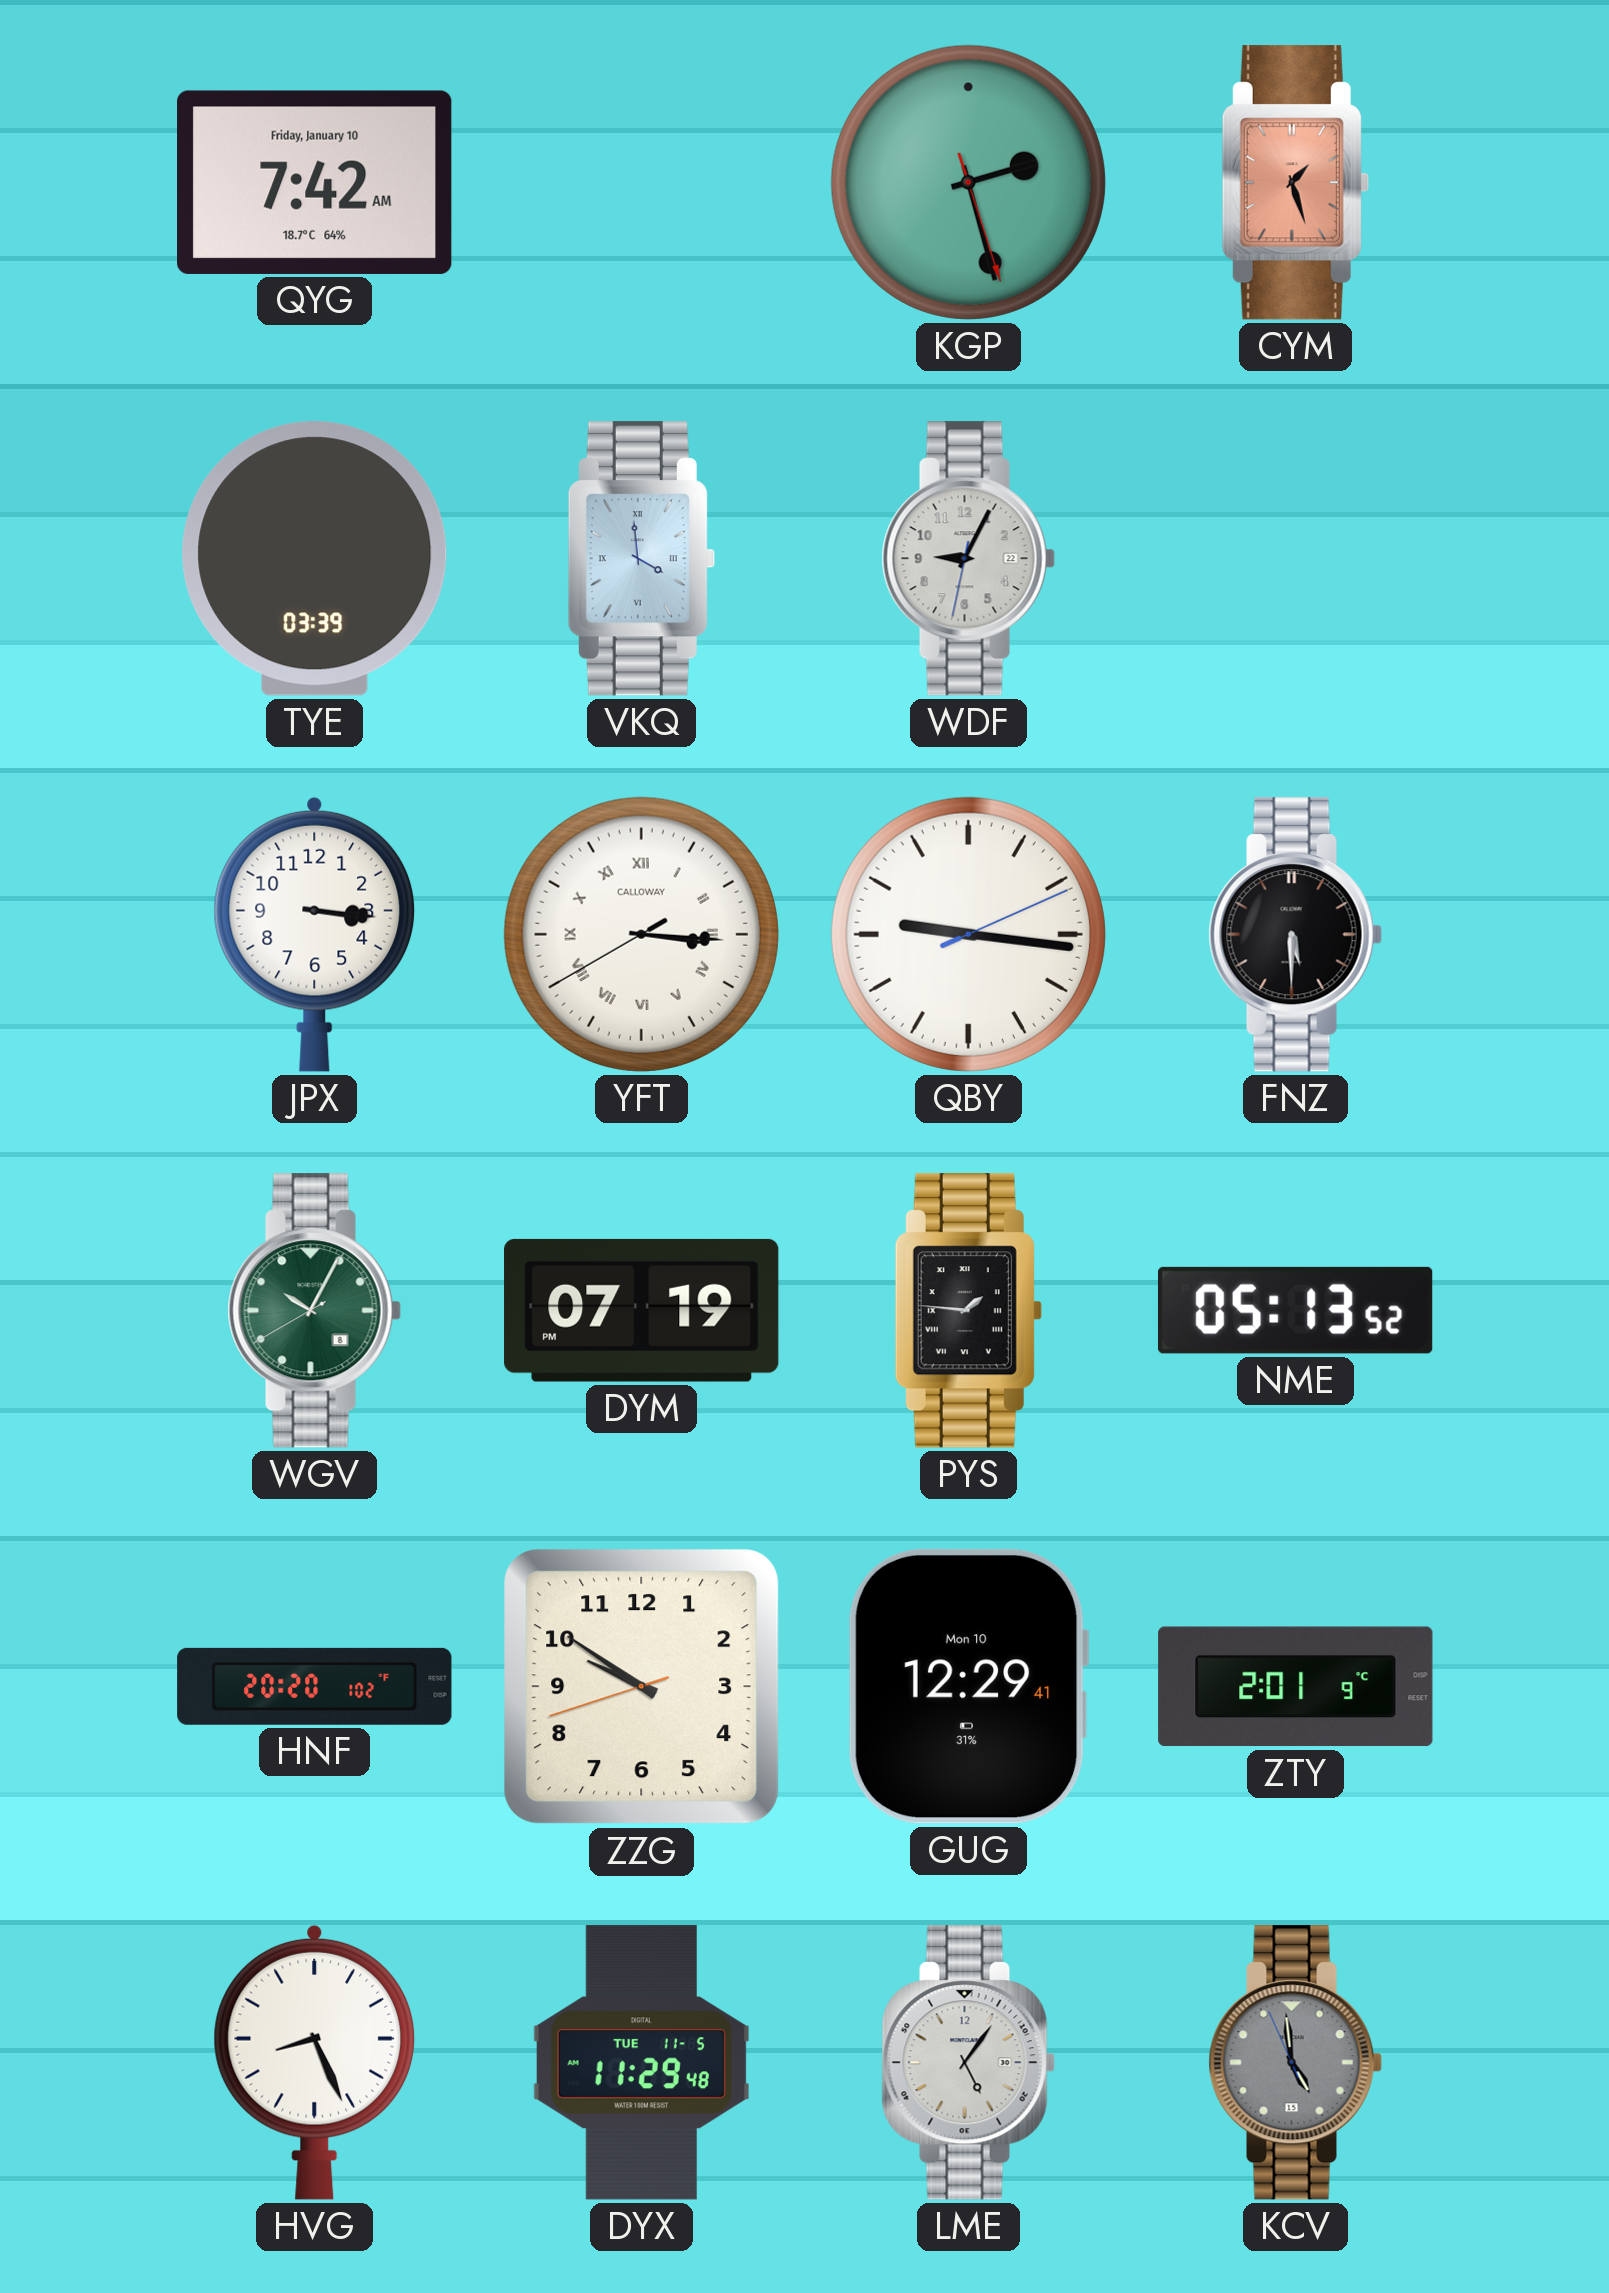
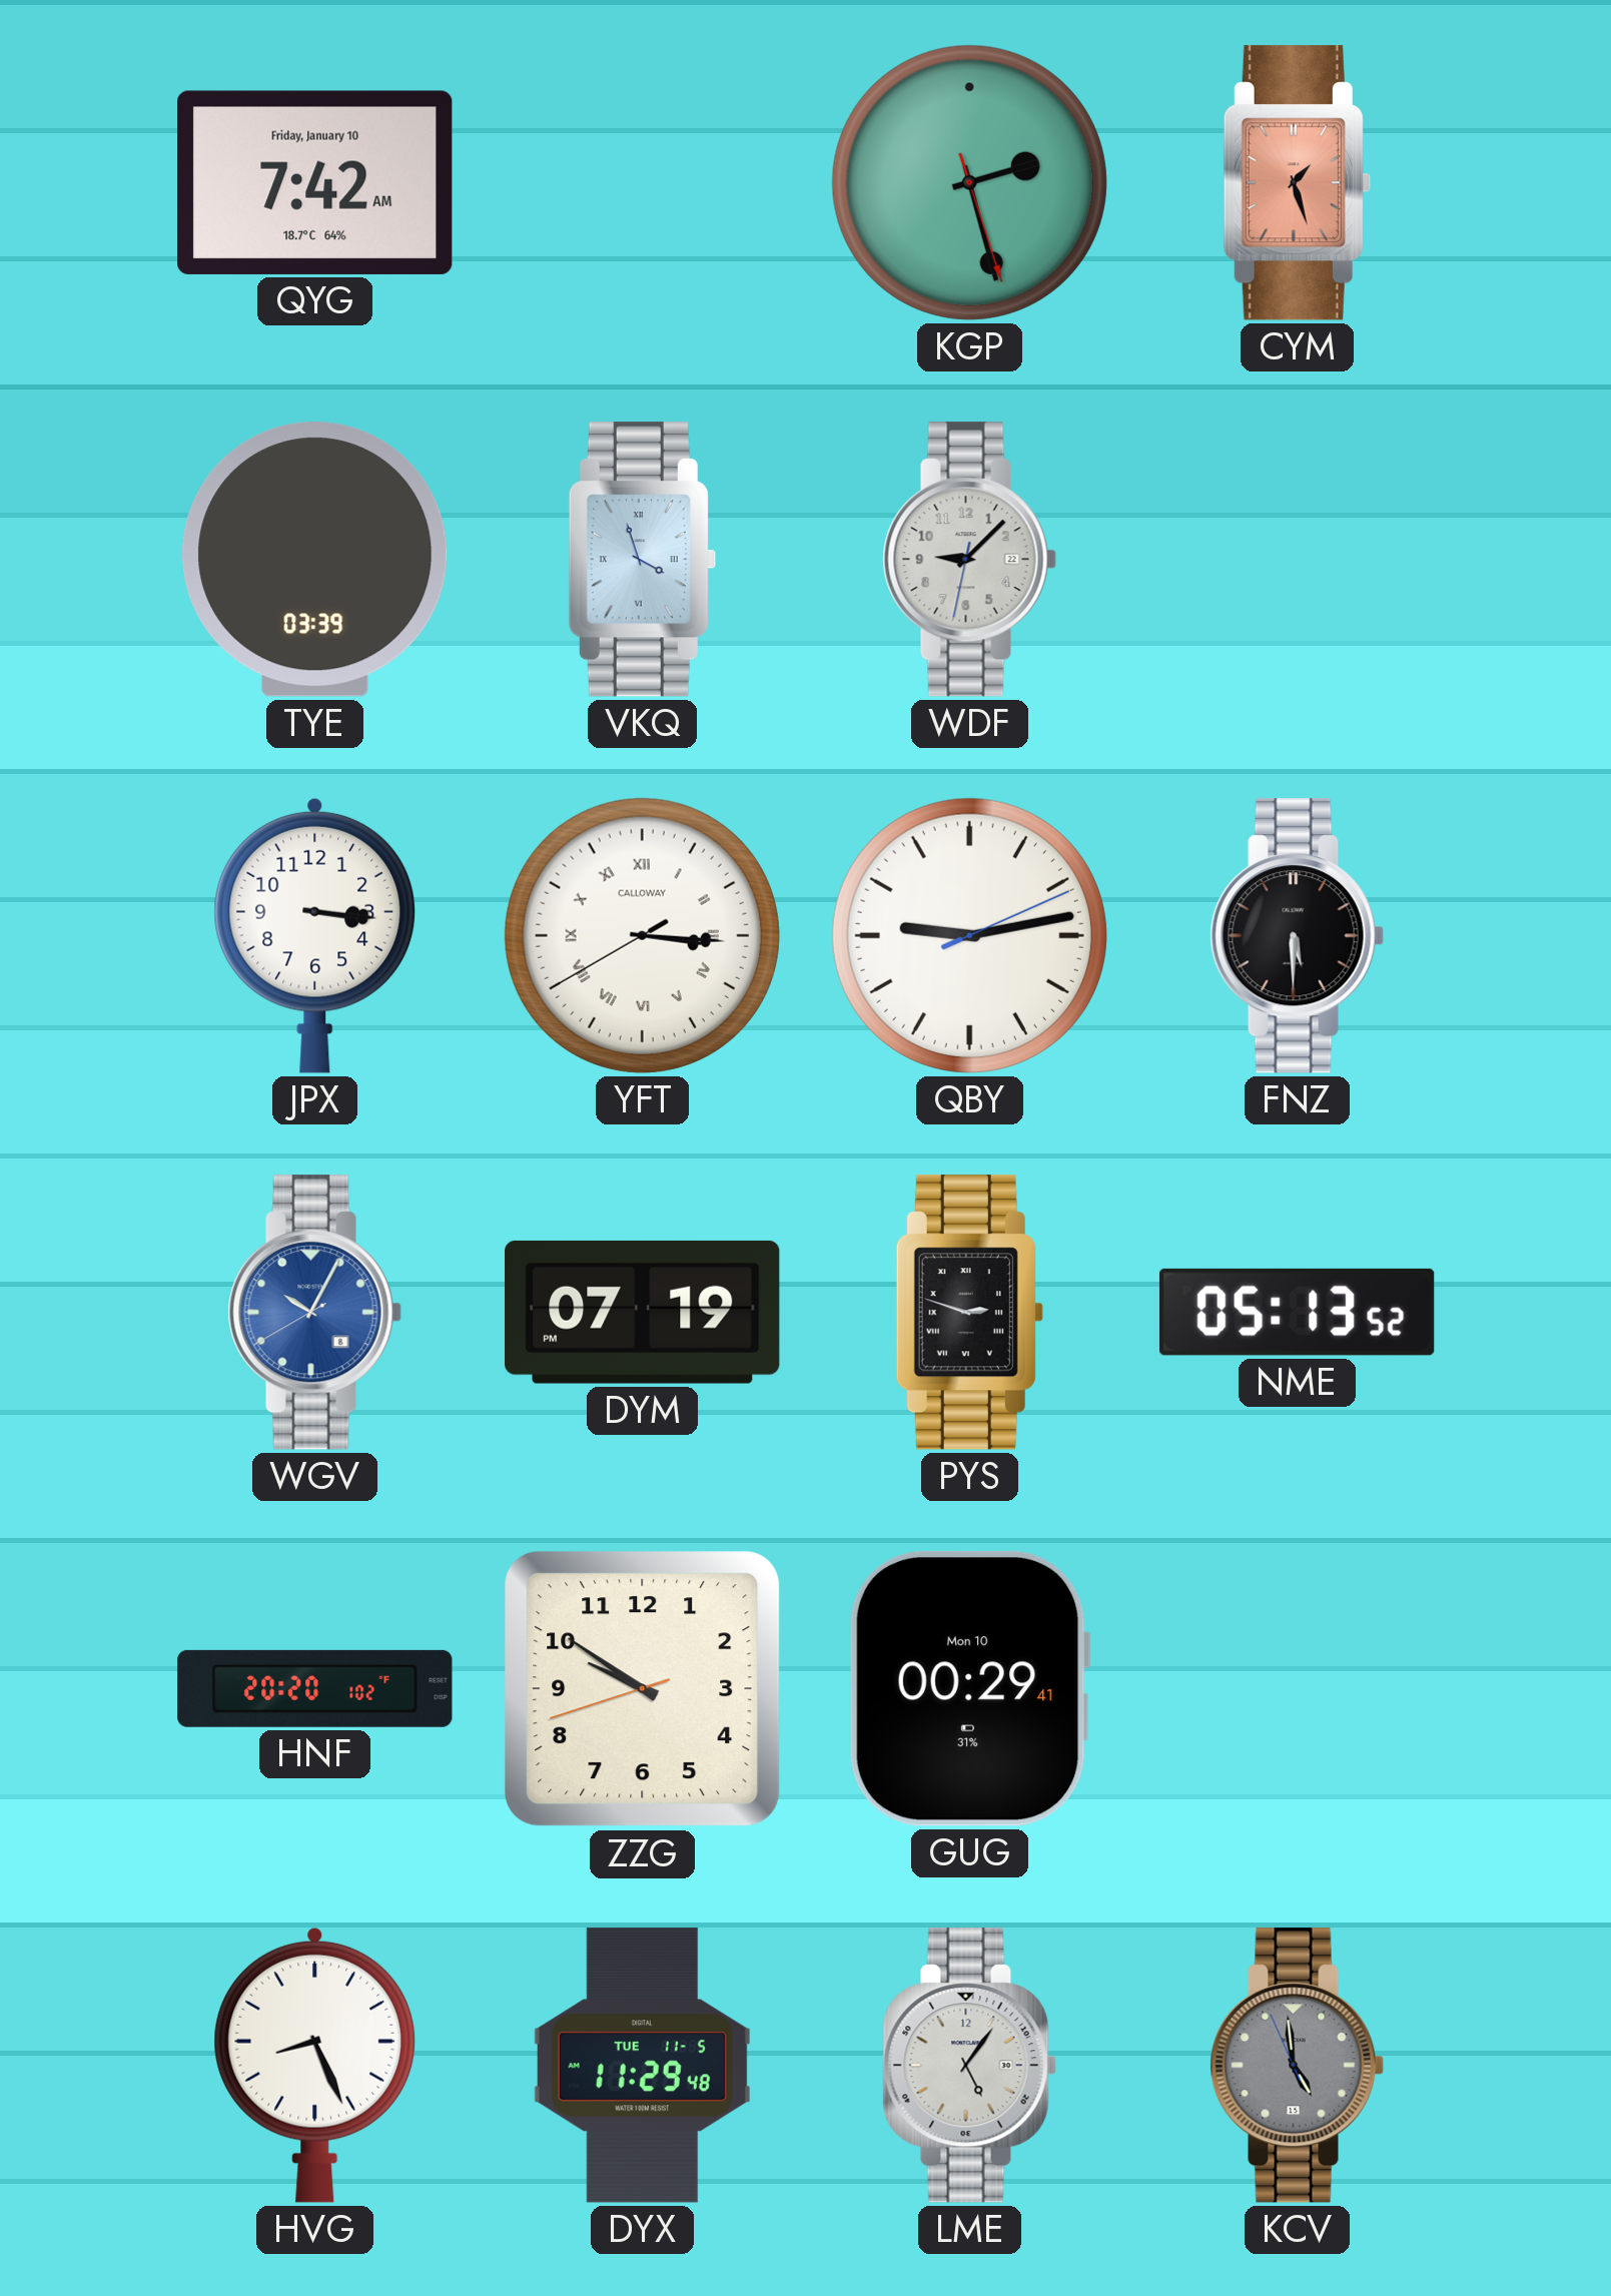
VKQ: 3:59 -> 3:57 (642, 560)
WDF: 9:04 -> 9:07 (969, 560)
QBY: 9:16 -> 9:13 (969, 935)
WGV dial: green -> blue (314, 1313)
PYS: 1:46 -> 2:48 (969, 1313)
GUG: 12:29 -> 00:29 (969, 1688)
ZTY: 2:01 -> none (1296, 1687)
